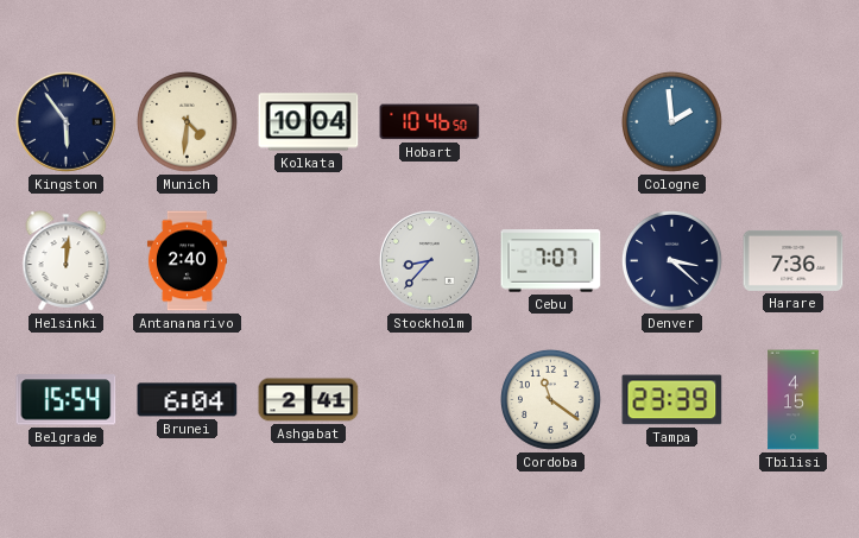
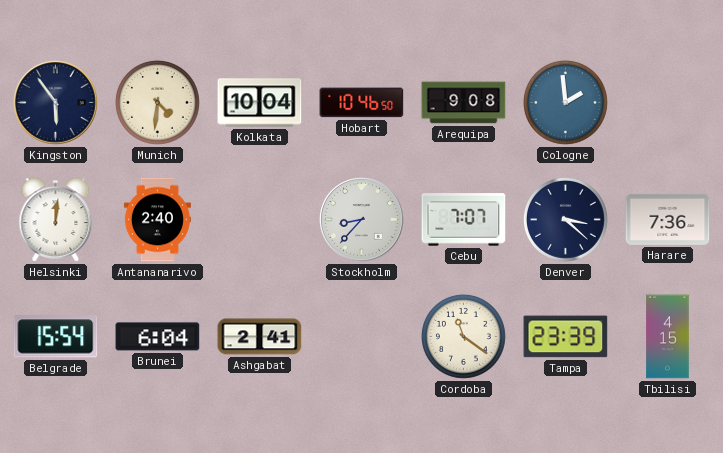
Arequipa: none -> 9:08 (464, 103)
